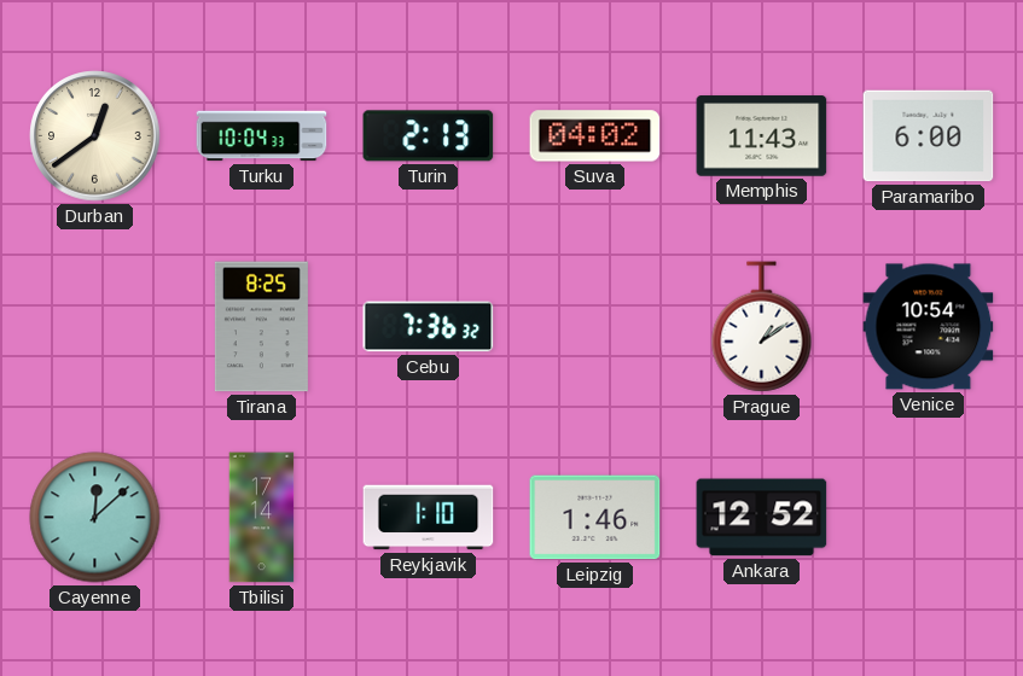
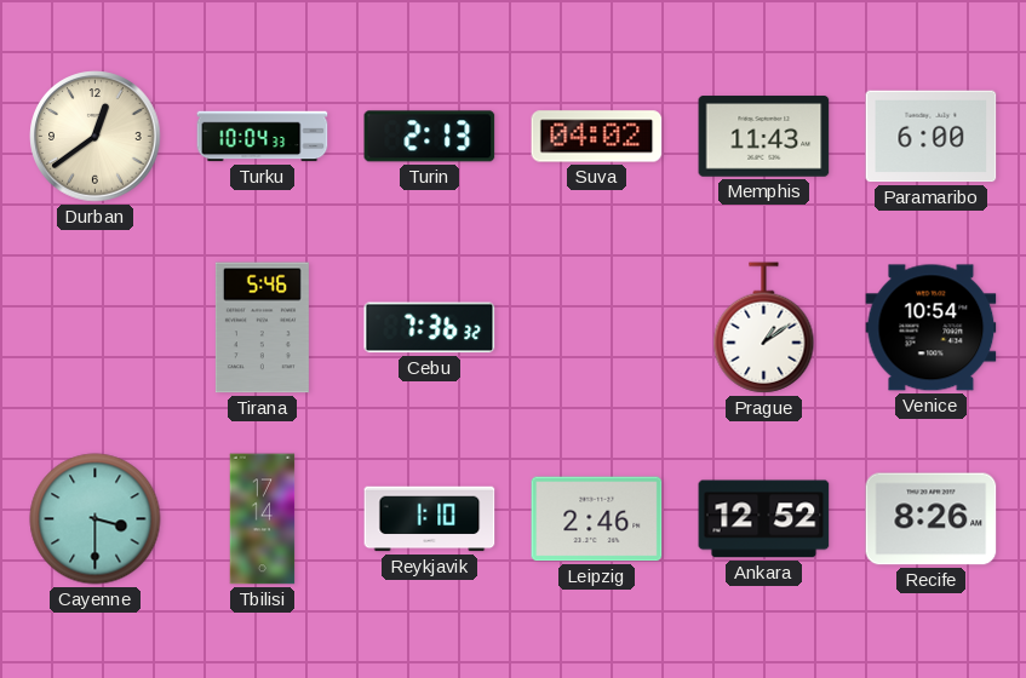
Tirana: 8:25 -> 5:46 (262, 328)
Cayenne: 12:08 -> 3:30 (96, 519)
Leipzig: 1:46 -> 2:46 (597, 519)
Recife: none -> 8:26 (932, 519)
